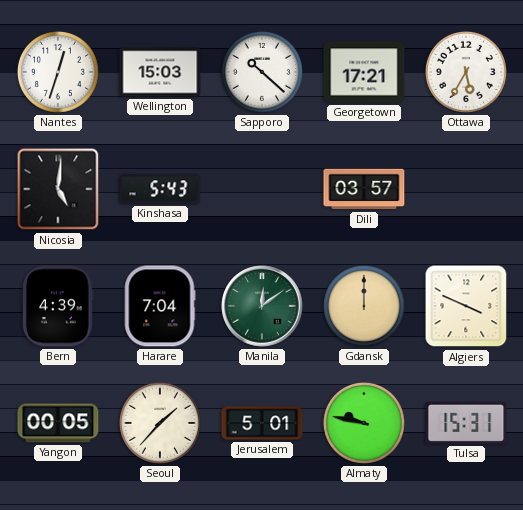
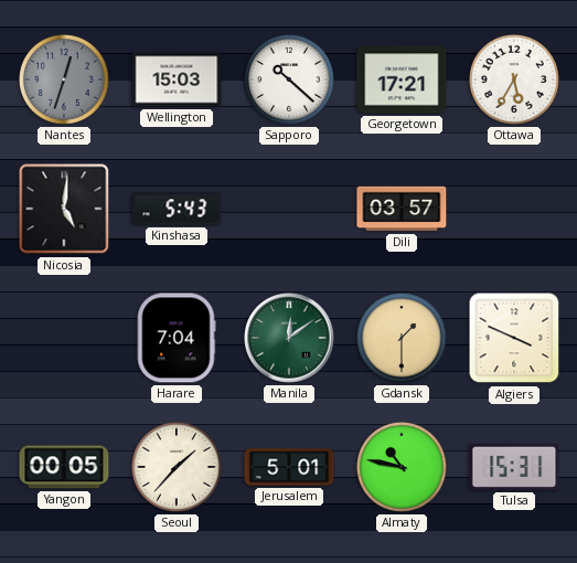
Nantes dial: white -> grey (64, 79)
Bern: 4:39 -> none (59, 306)
Gdansk: 12:00 -> 1:30 (402, 338)
Almaty: 9:47 -> 10:47 (402, 467)
